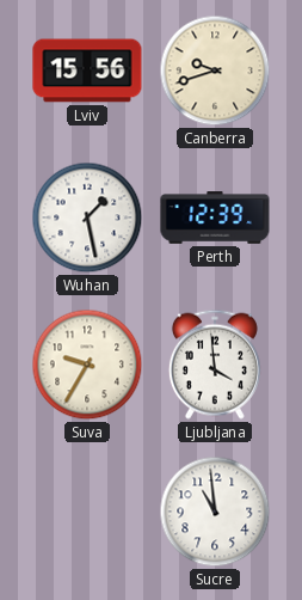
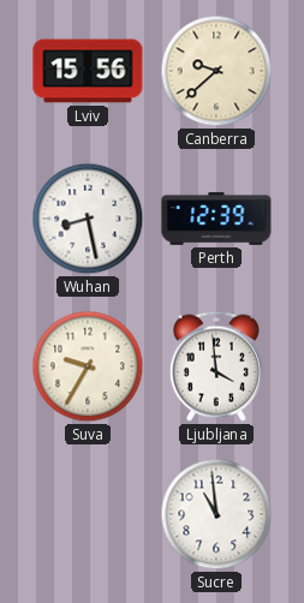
Canberra: 9:42 -> 9:38 (216, 71)
Wuhan: 1:28 -> 8:28 (88, 219)
